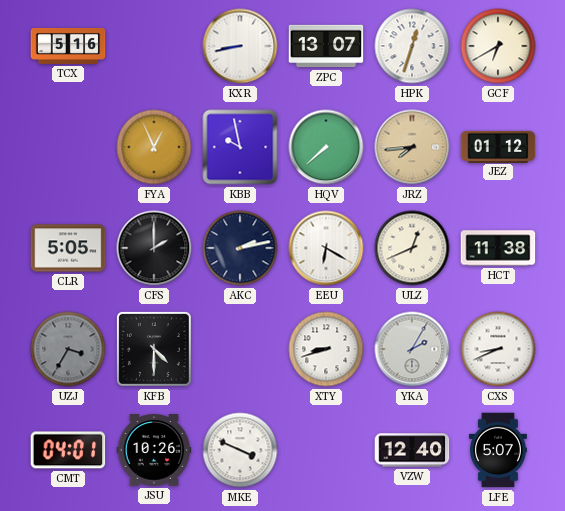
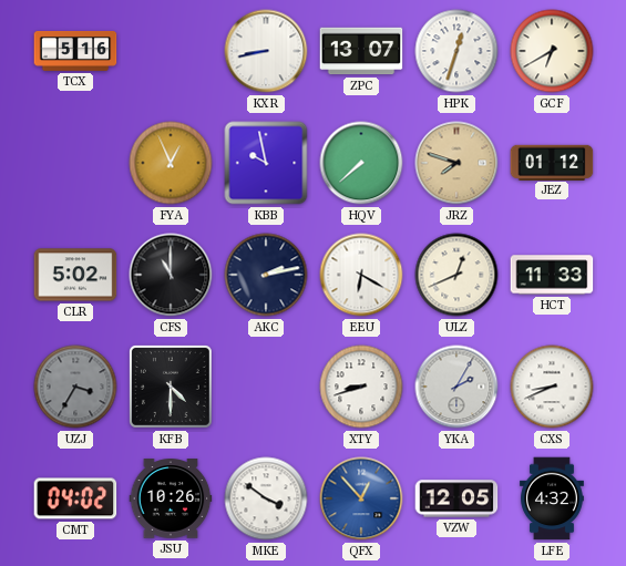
JRZ: 7:44 -> 7:48 (456, 163)
CLR: 5:05 -> 5:02 (75, 275)
CFS: 2:00 -> 11:00 (171, 275)
HCT: 11:38 -> 11:33 (552, 275)
CMT: 04:01 -> 04:02 (75, 498)
MKE: 3:49 -> 3:51 (266, 498)
QFX: none -> 12:53 (361, 498)
VZW: 12:40 -> 12:05 (456, 498)
LFE: 5:07 -> 4:32 (552, 498)
